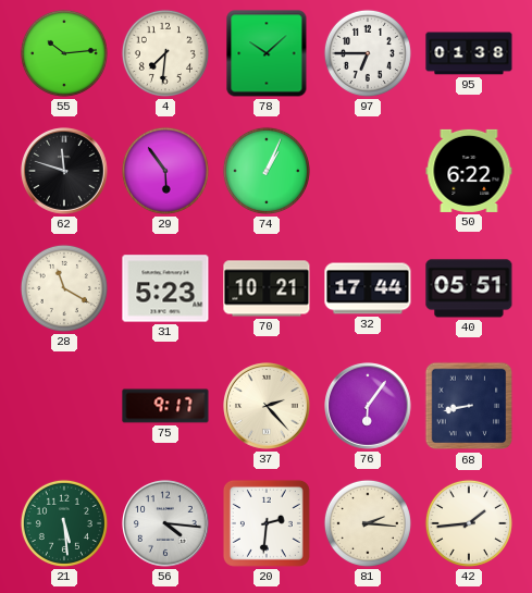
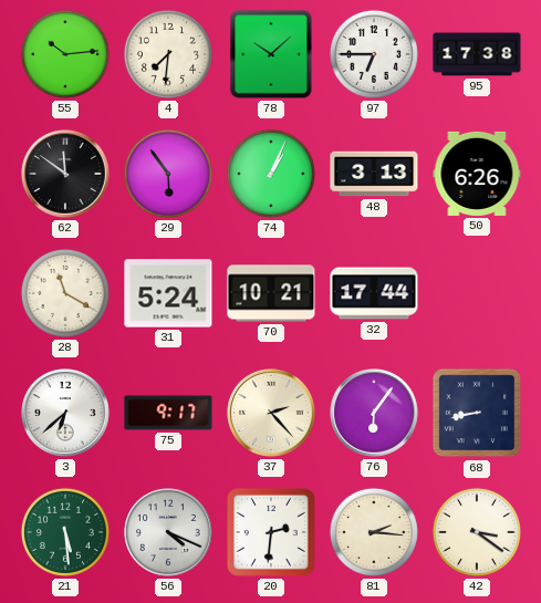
95: 01:38 -> 17:38 (477, 54)
62: 11:48 -> 11:51 (66, 175)
48: none -> 3:13 (374, 174)
50: 6:22 -> 6:26 (477, 174)
31: 5:23 -> 5:24 (168, 293)
40: 05:51 -> none (469, 288)
3: none -> 6:38 (66, 414)
56: 4:16 -> 4:19 (169, 533)
42: 1:44 -> 3:21 (477, 532)
